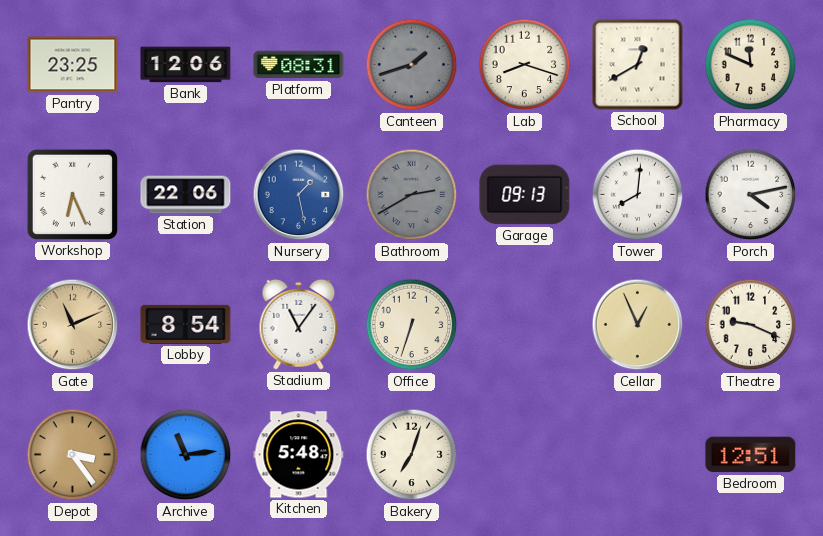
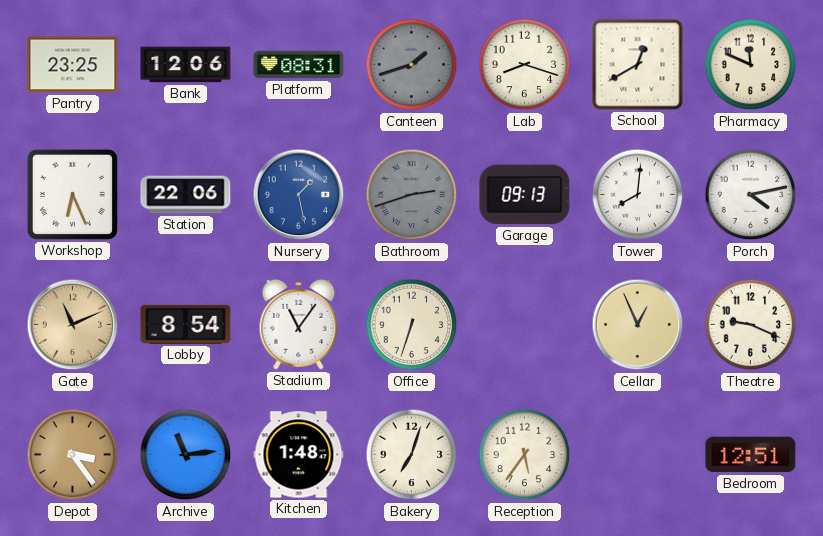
Bathroom: 2:40 -> 2:42 (412, 195)
Kitchen: 5:48 -> 1:48 (299, 455)
Reception: none -> 5:36 (525, 455)
